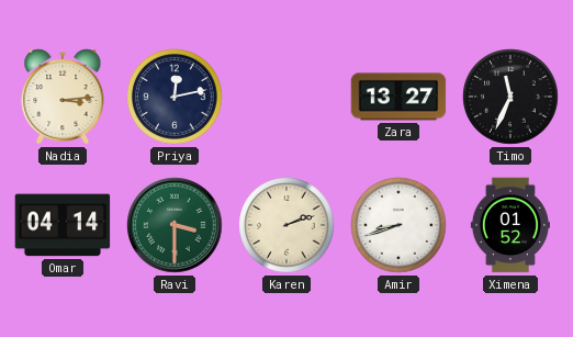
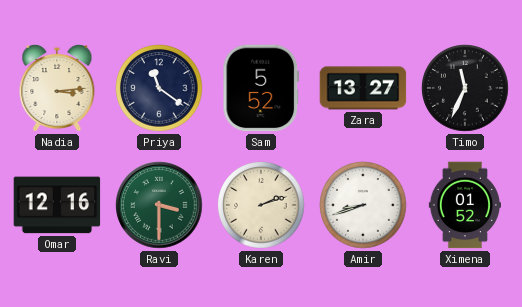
Priya: 12:13 -> 11:21 (159, 88)
Sam: none -> 5:52 (261, 88)
Omar: 04:14 -> 12:16 (57, 205)
